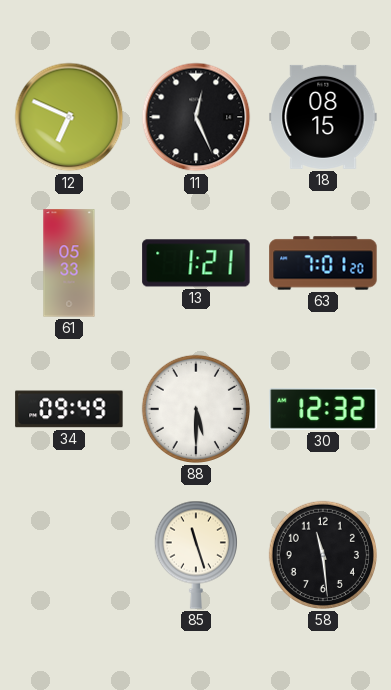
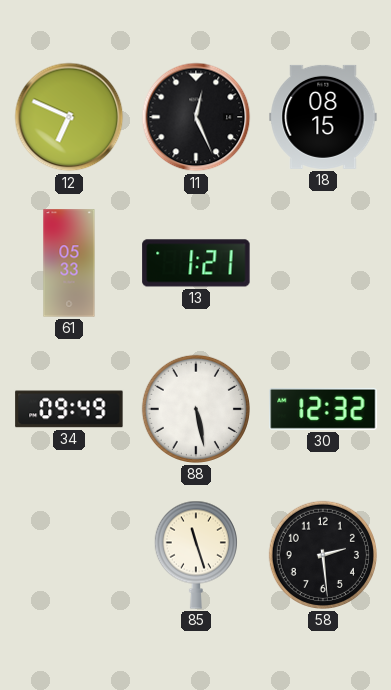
63: 7:01 -> none (323, 263)
88: 5:30 -> 5:28 (196, 409)
58: 11:29 -> 2:29 (323, 555)
